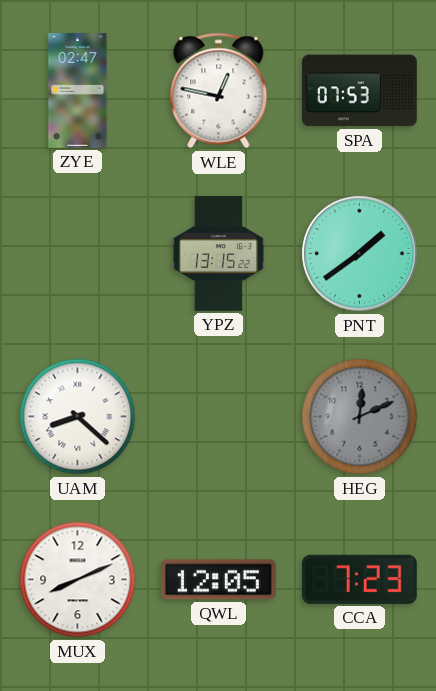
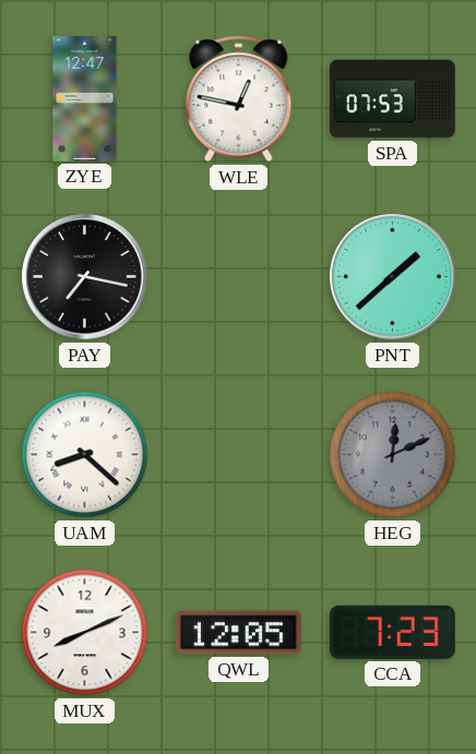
ZYE: 02:47 -> 12:47 (85, 99)
PAY: none -> 7:17 (85, 277)
YPZ: 13:15 -> none (218, 254)
PNT: 1:39 -> 1:38 (393, 277)
